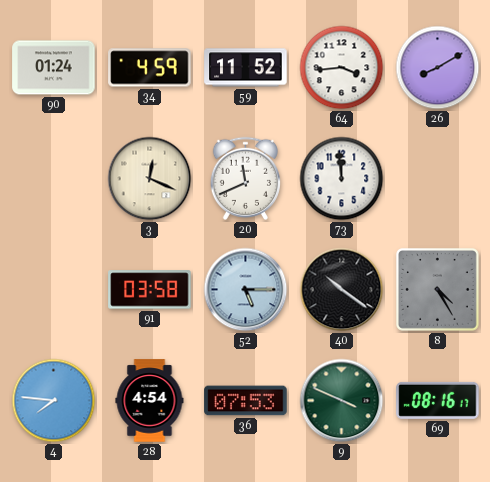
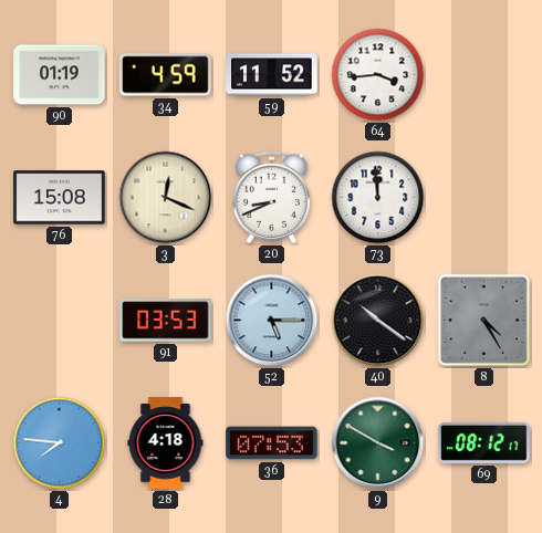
90: 01:24 -> 01:19 (60, 75)
26: 8:10 -> none (438, 68)
76: none -> 15:08 (60, 198)
20: 11:41 -> 8:41 (271, 197)
91: 03:58 -> 03:53 (166, 321)
28: 4:54 -> 4:18 (166, 443)
9: 3:49 -> 3:50 (378, 443)
69: 08:16 -> 08:12 (484, 442)
